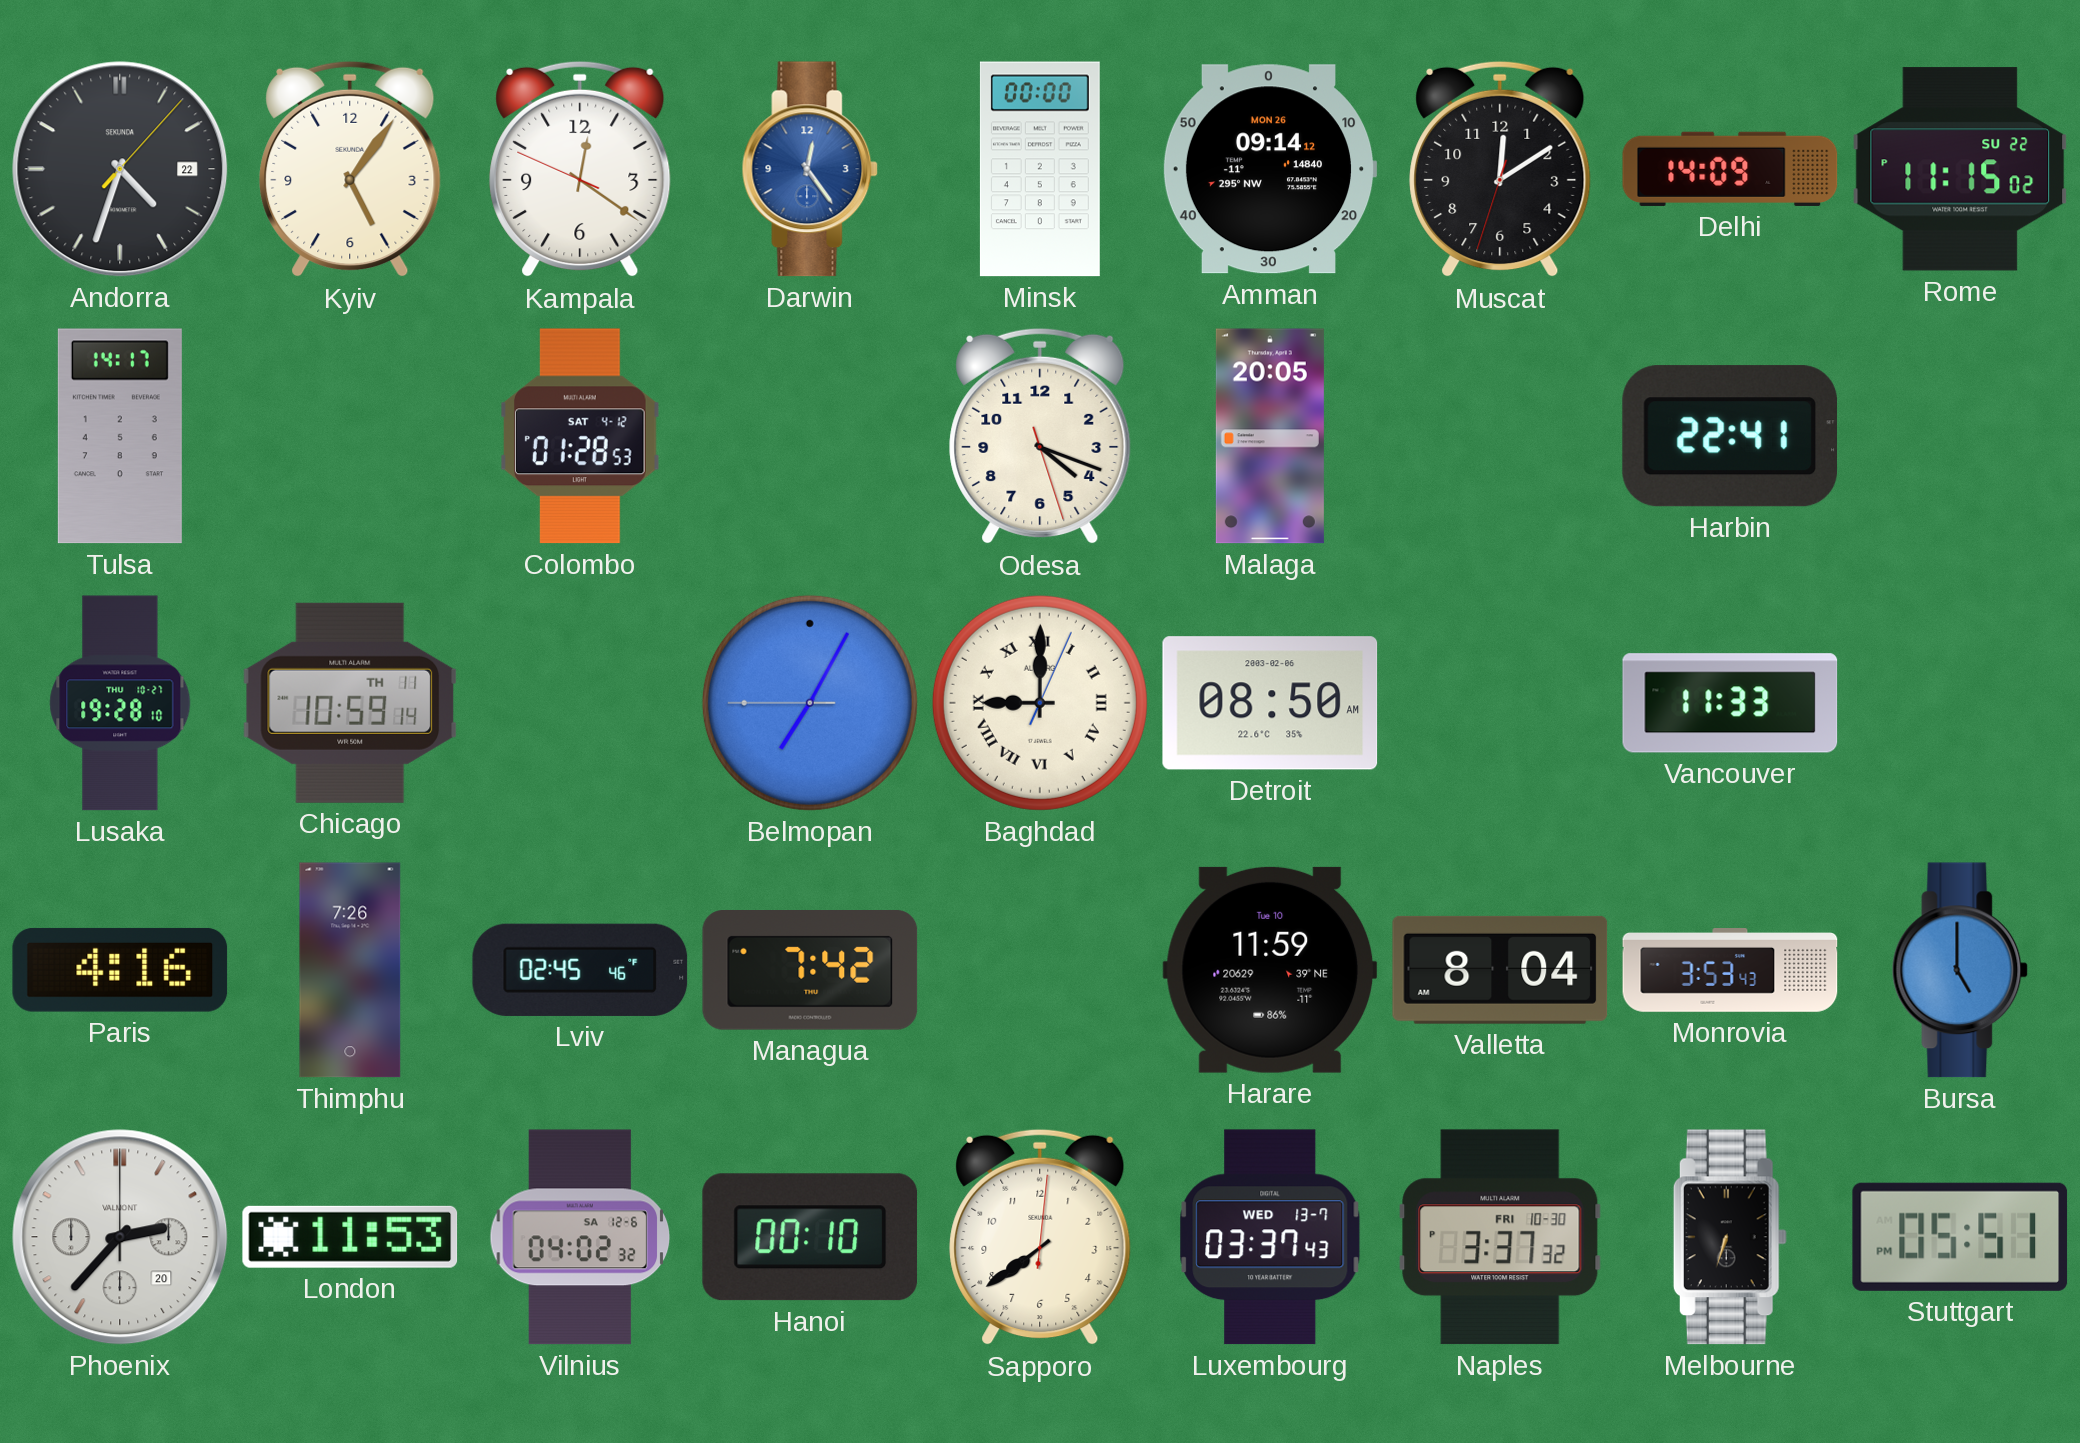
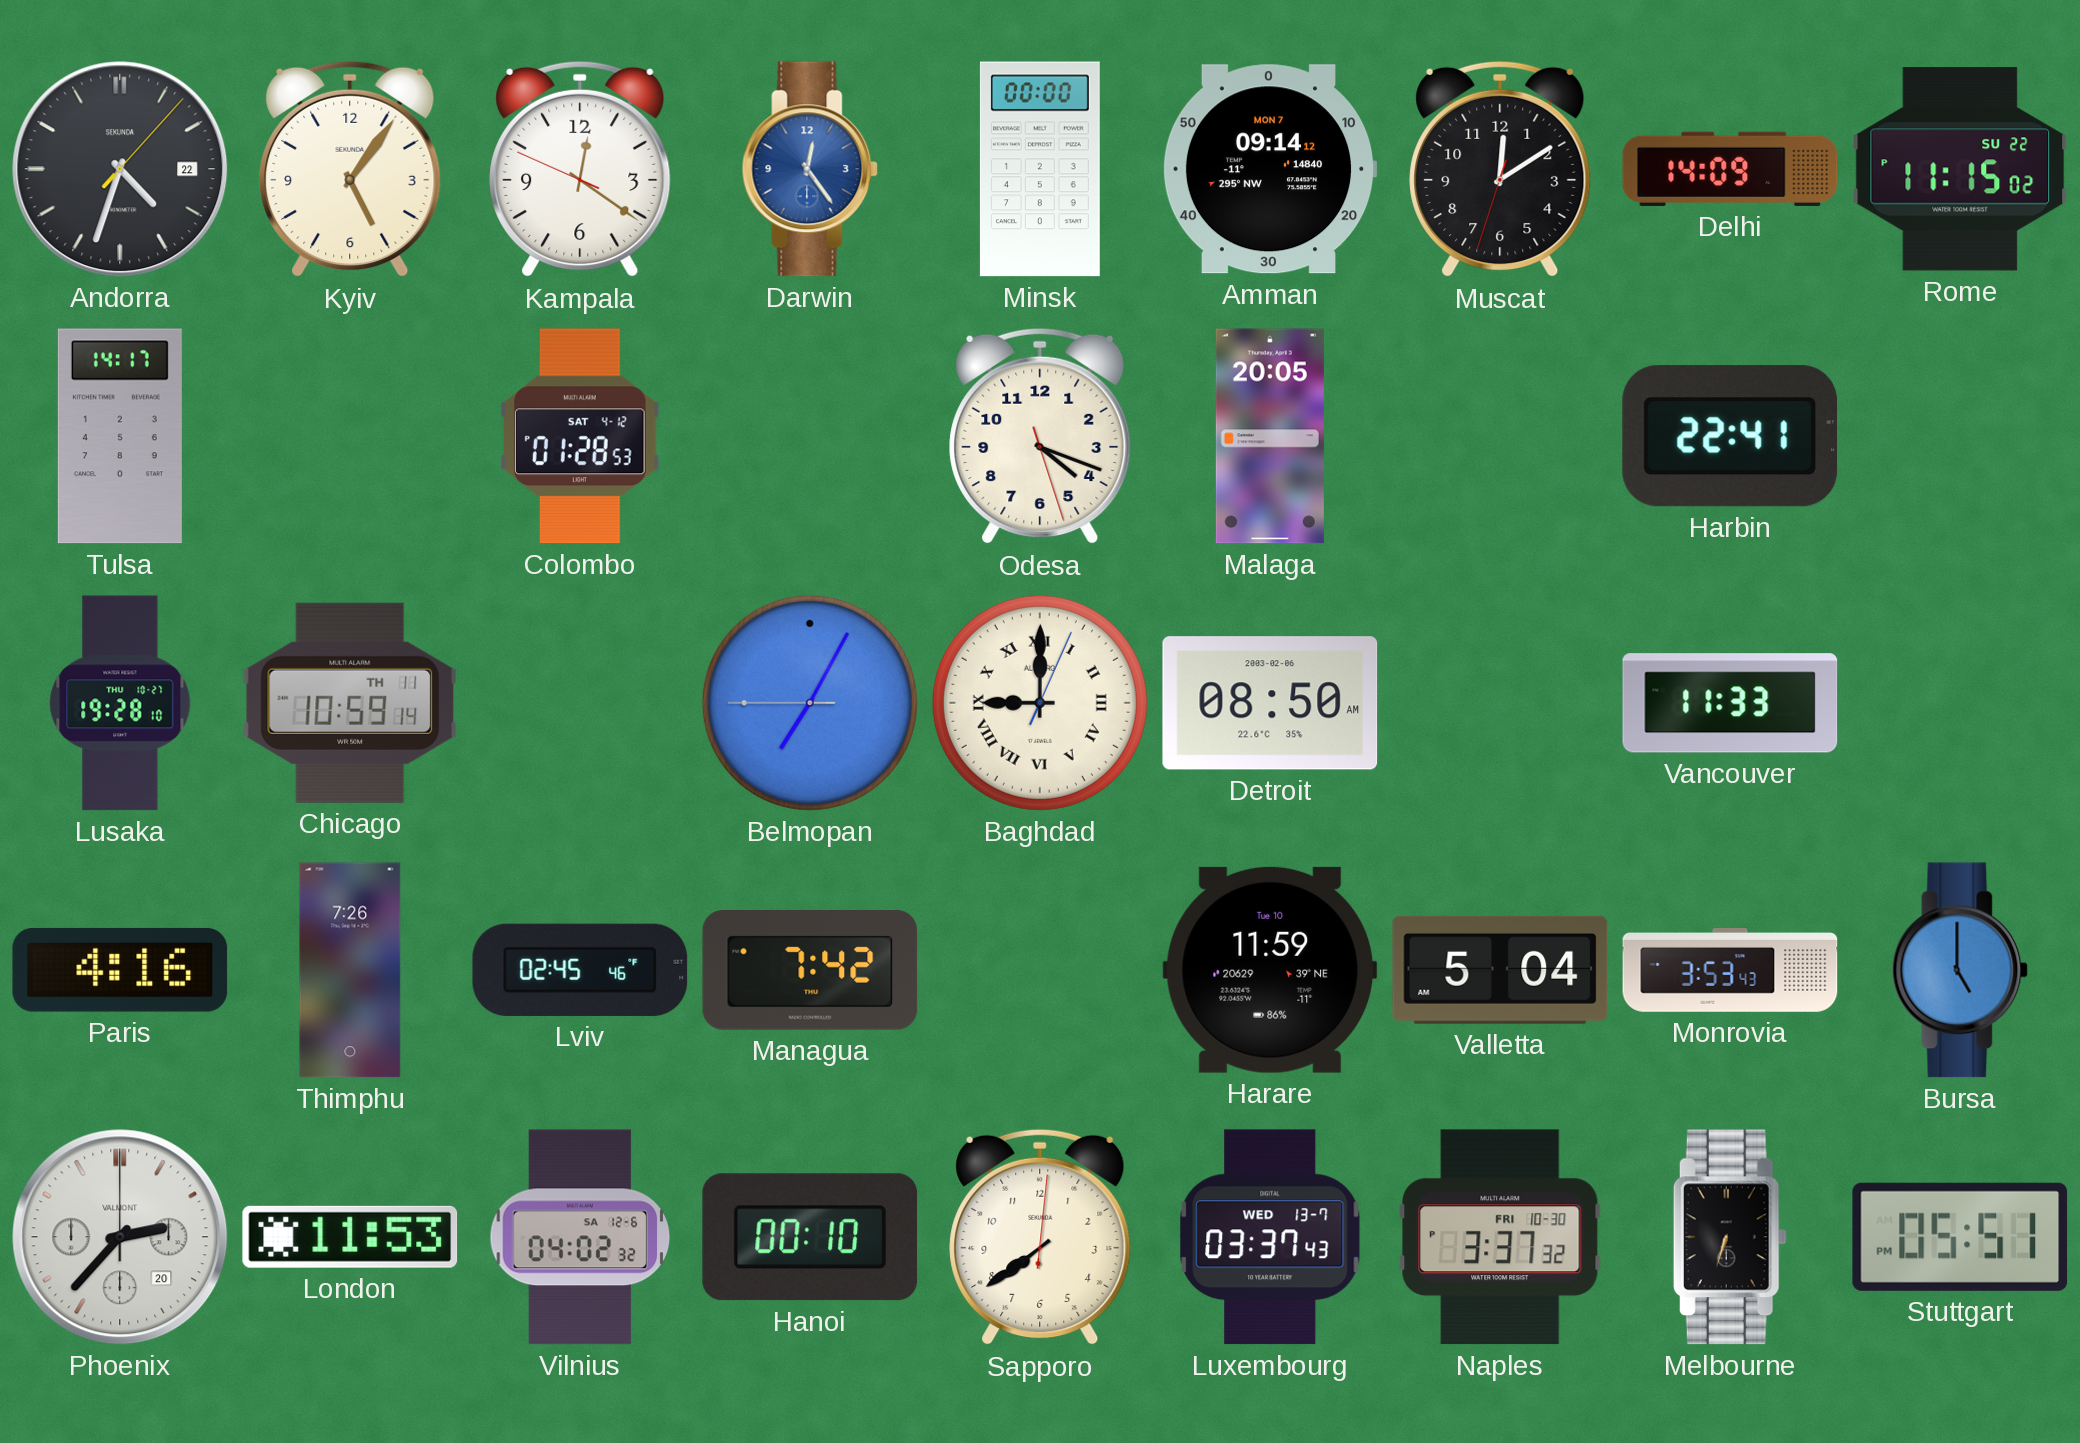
Amman date: MON 26 -> MON 7 (1270, 169)
Valletta: 8:04 -> 5:04 (1500, 970)
